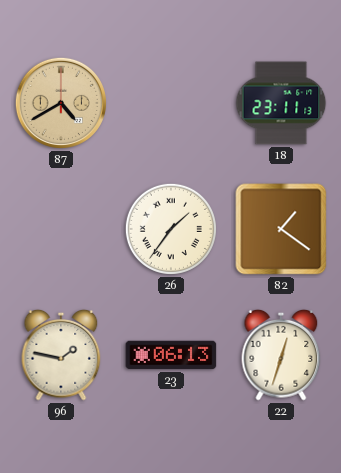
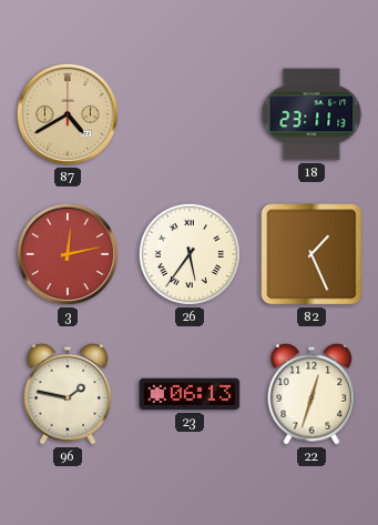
3: none -> 12:13 (68, 254)
26: 1:36 -> 5:36 (190, 254)
82: 1:21 -> 1:26 (311, 254)
